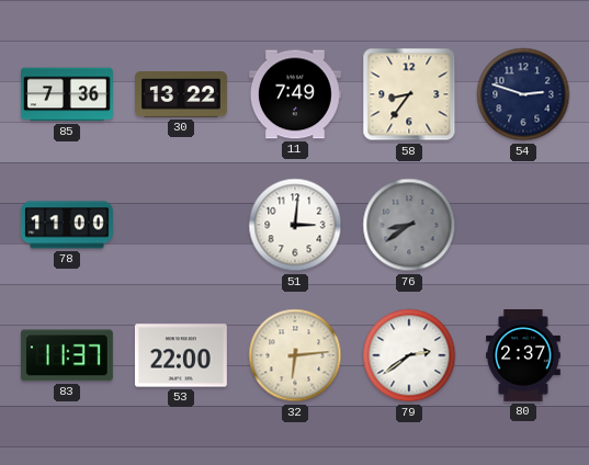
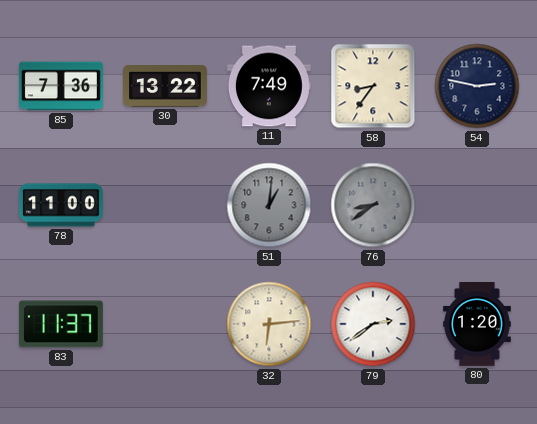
54: 2:48 -> 2:47 (477, 86)
51: 3:01 -> 1:01 (269, 205)
51 dial: white -> grey (269, 205)
53: 22:00 -> none (181, 355)
80: 2:37 -> 1:20 (477, 325)
